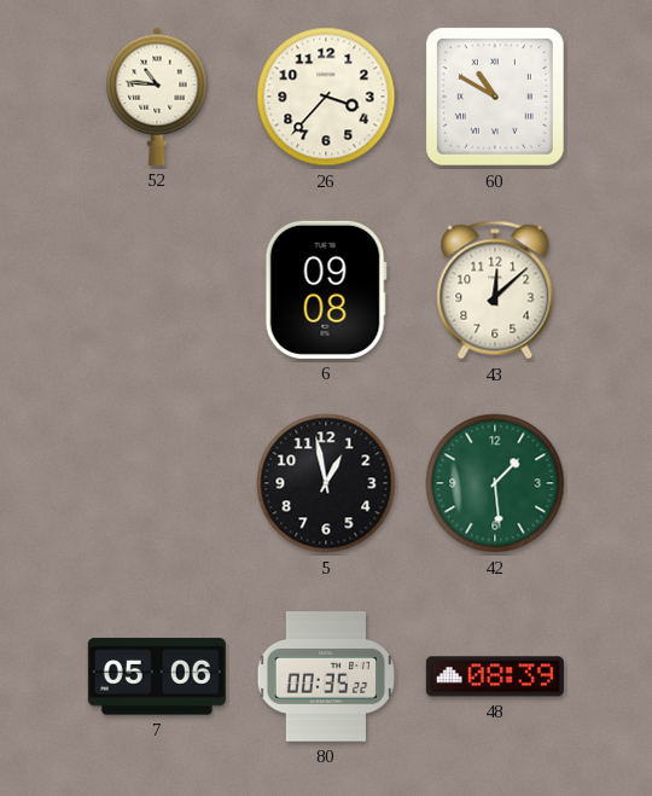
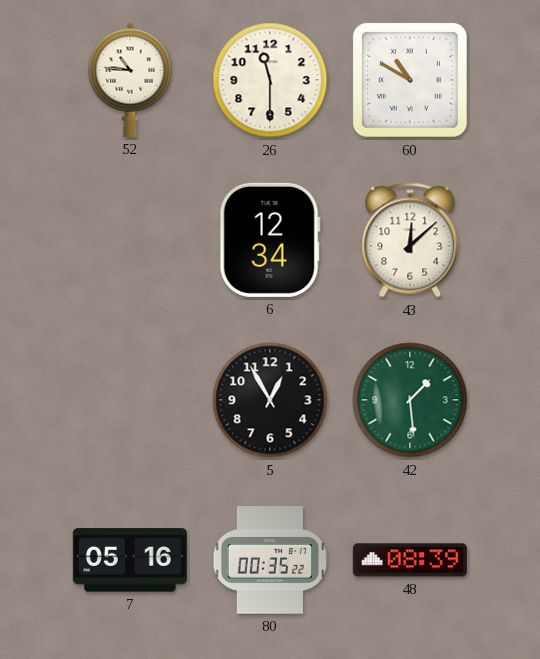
26: 3:37 -> 11:30 (270, 80)
6: 09:08 -> 12:34 (270, 240)
5: 12:58 -> 12:55 (270, 400)
7: 05:06 -> 05:16 (130, 560)
